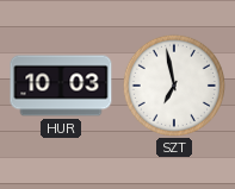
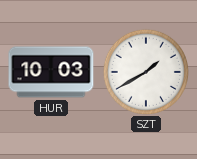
SZT: 6:58 -> 1:40 (146, 72)
